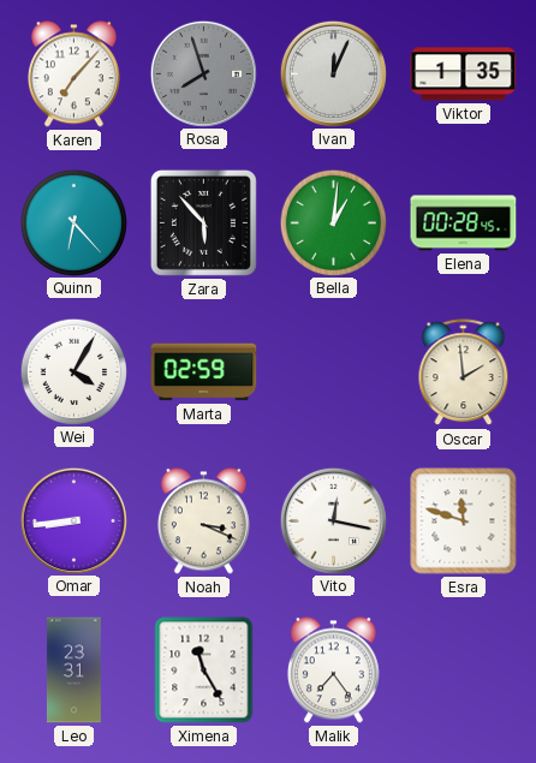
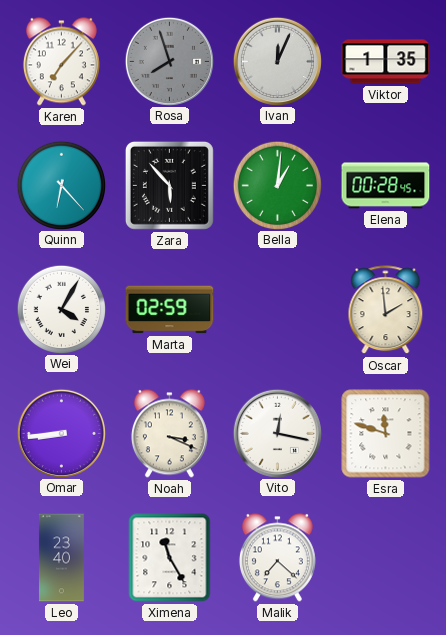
Leo: 23:31 -> 23:40 (61, 558)
Malik: 7:24 -> 7:22 (277, 558)
